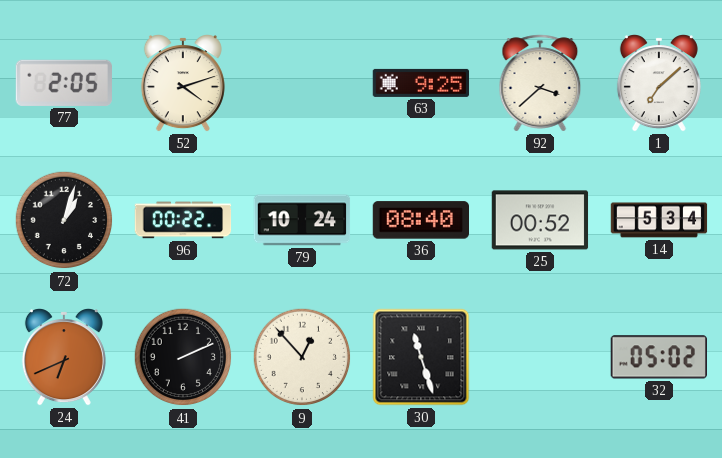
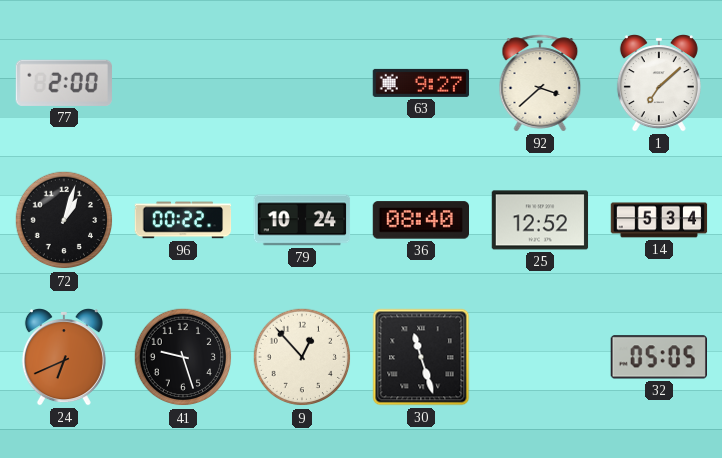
77: 2:05 -> 2:00 (64, 83)
52: 4:12 -> none (183, 83)
63: 9:25 -> 9:27 (421, 83)
25: 00:52 -> 12:52 (540, 220)
41: 2:11 -> 9:27 (183, 357)
32: 05:02 -> 05:05 (659, 357)
